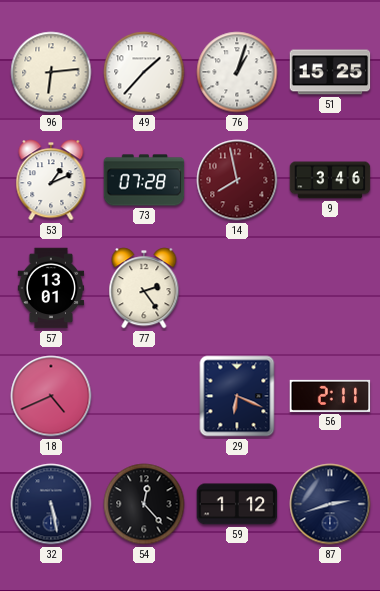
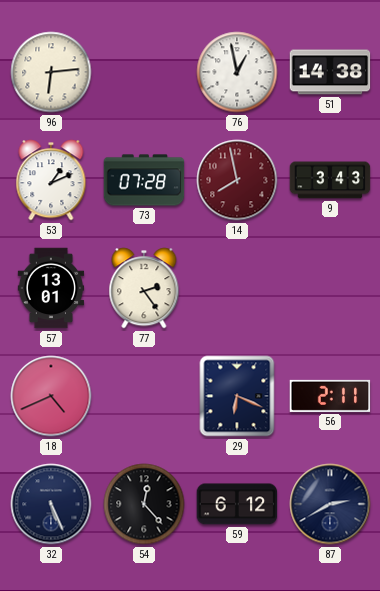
49: 1:37 -> none (144, 72)
76: 1:03 -> 12:58 (237, 72)
51: 15:25 -> 14:38 (330, 72)
9: 3:46 -> 3:43 (330, 180)
32: 5:28 -> 5:26 (51, 504)
59: 1:12 -> 6:12 (237, 504)
87: 2:42 -> 2:40 (330, 504)
